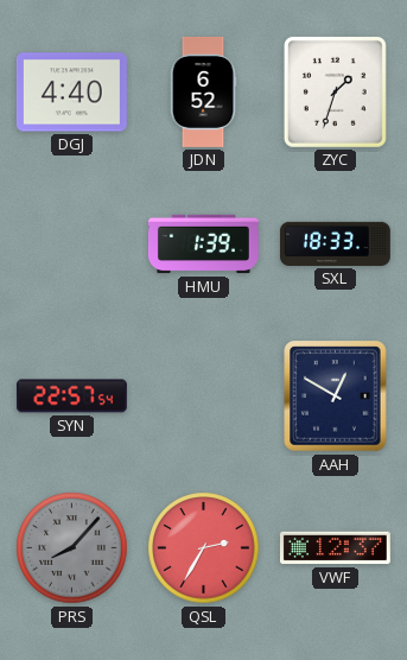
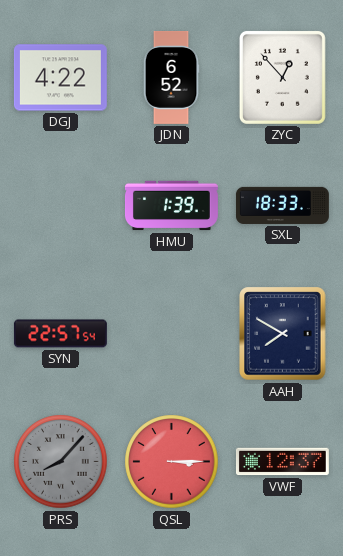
DGJ: 4:40 -> 4:22 (60, 78)
ZYC: 1:33 -> 12:53 (282, 77)
AAH: 12:50 -> 7:50 (283, 334)
QSL: 2:35 -> 3:15 (172, 462)
